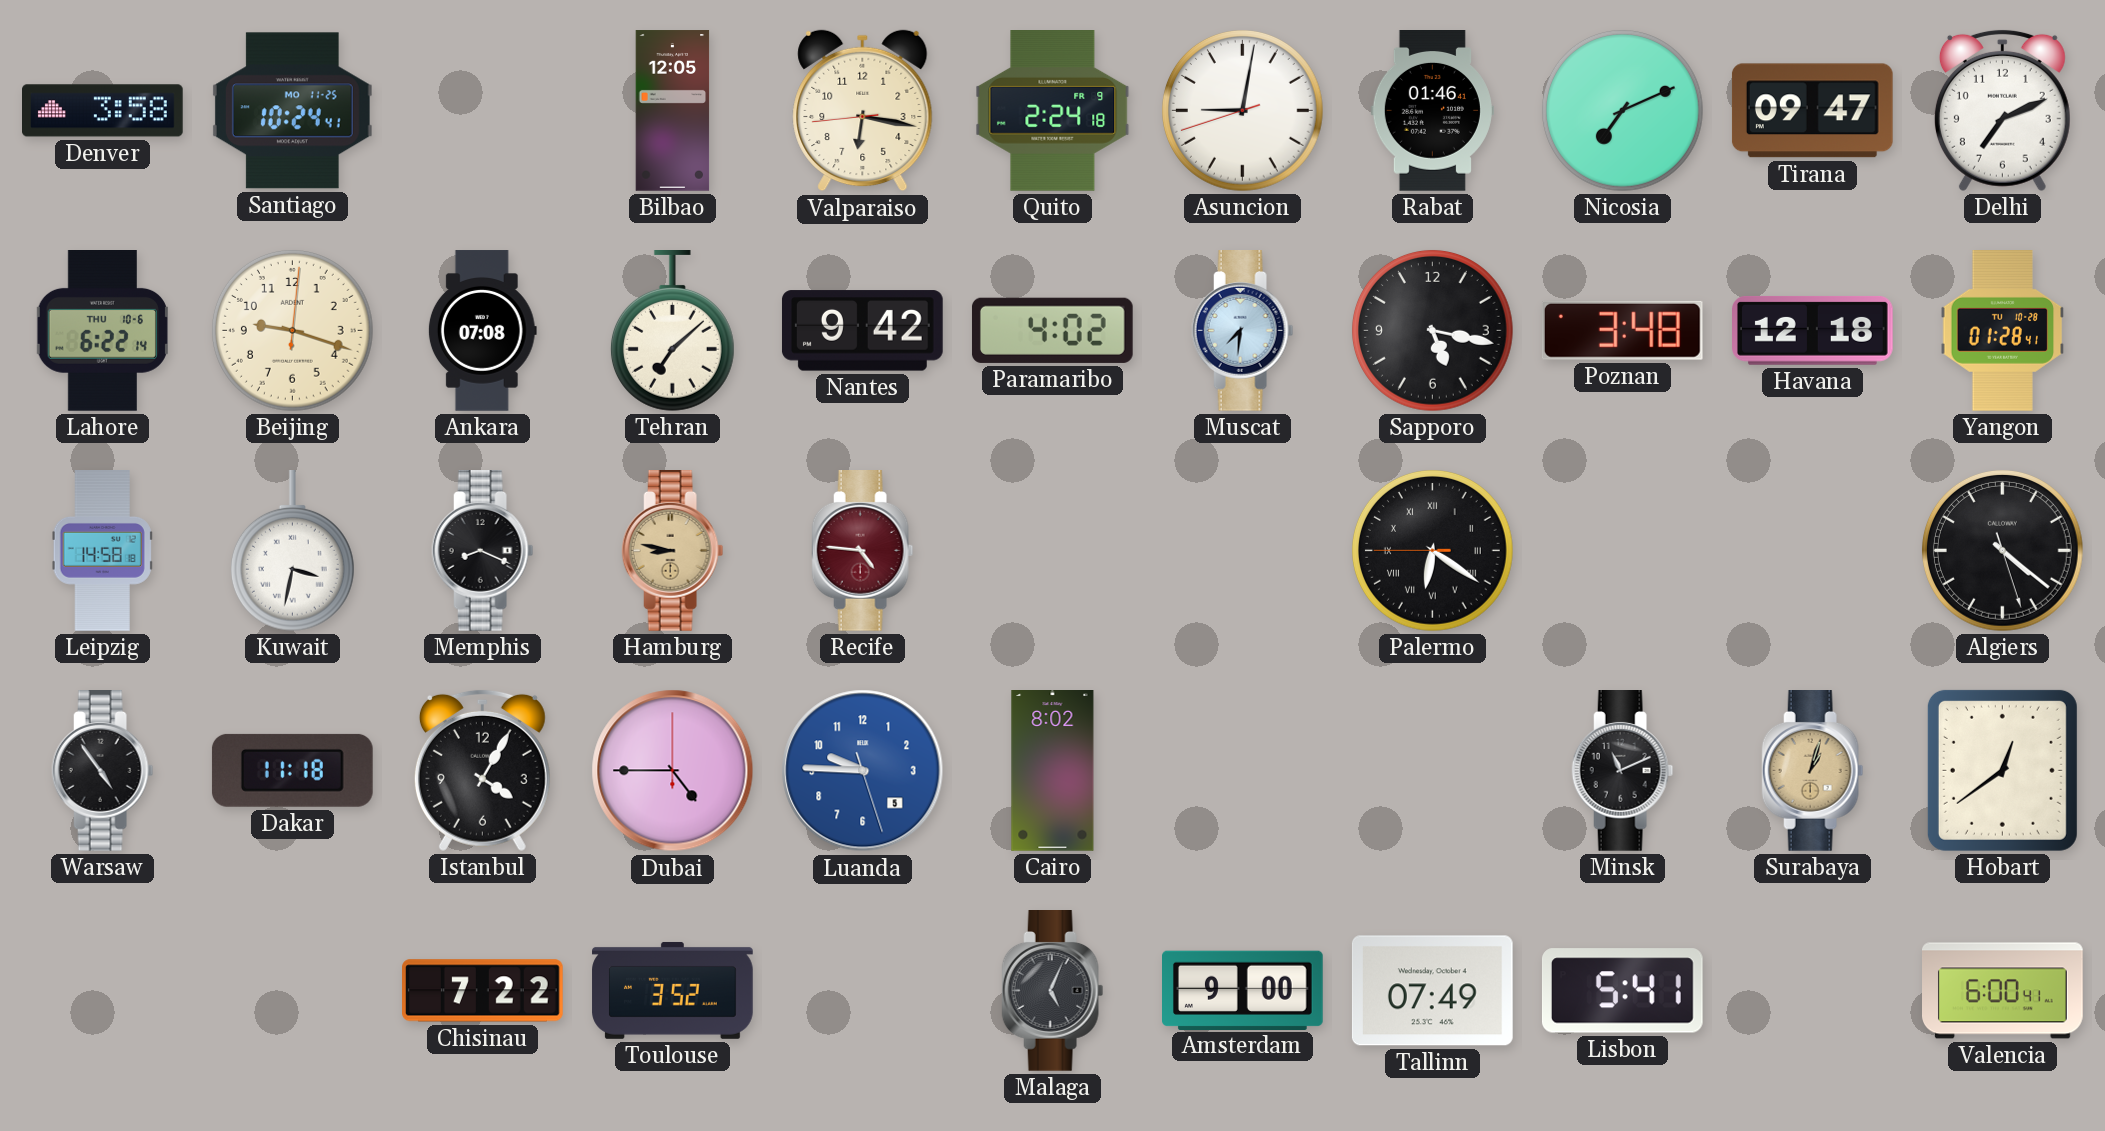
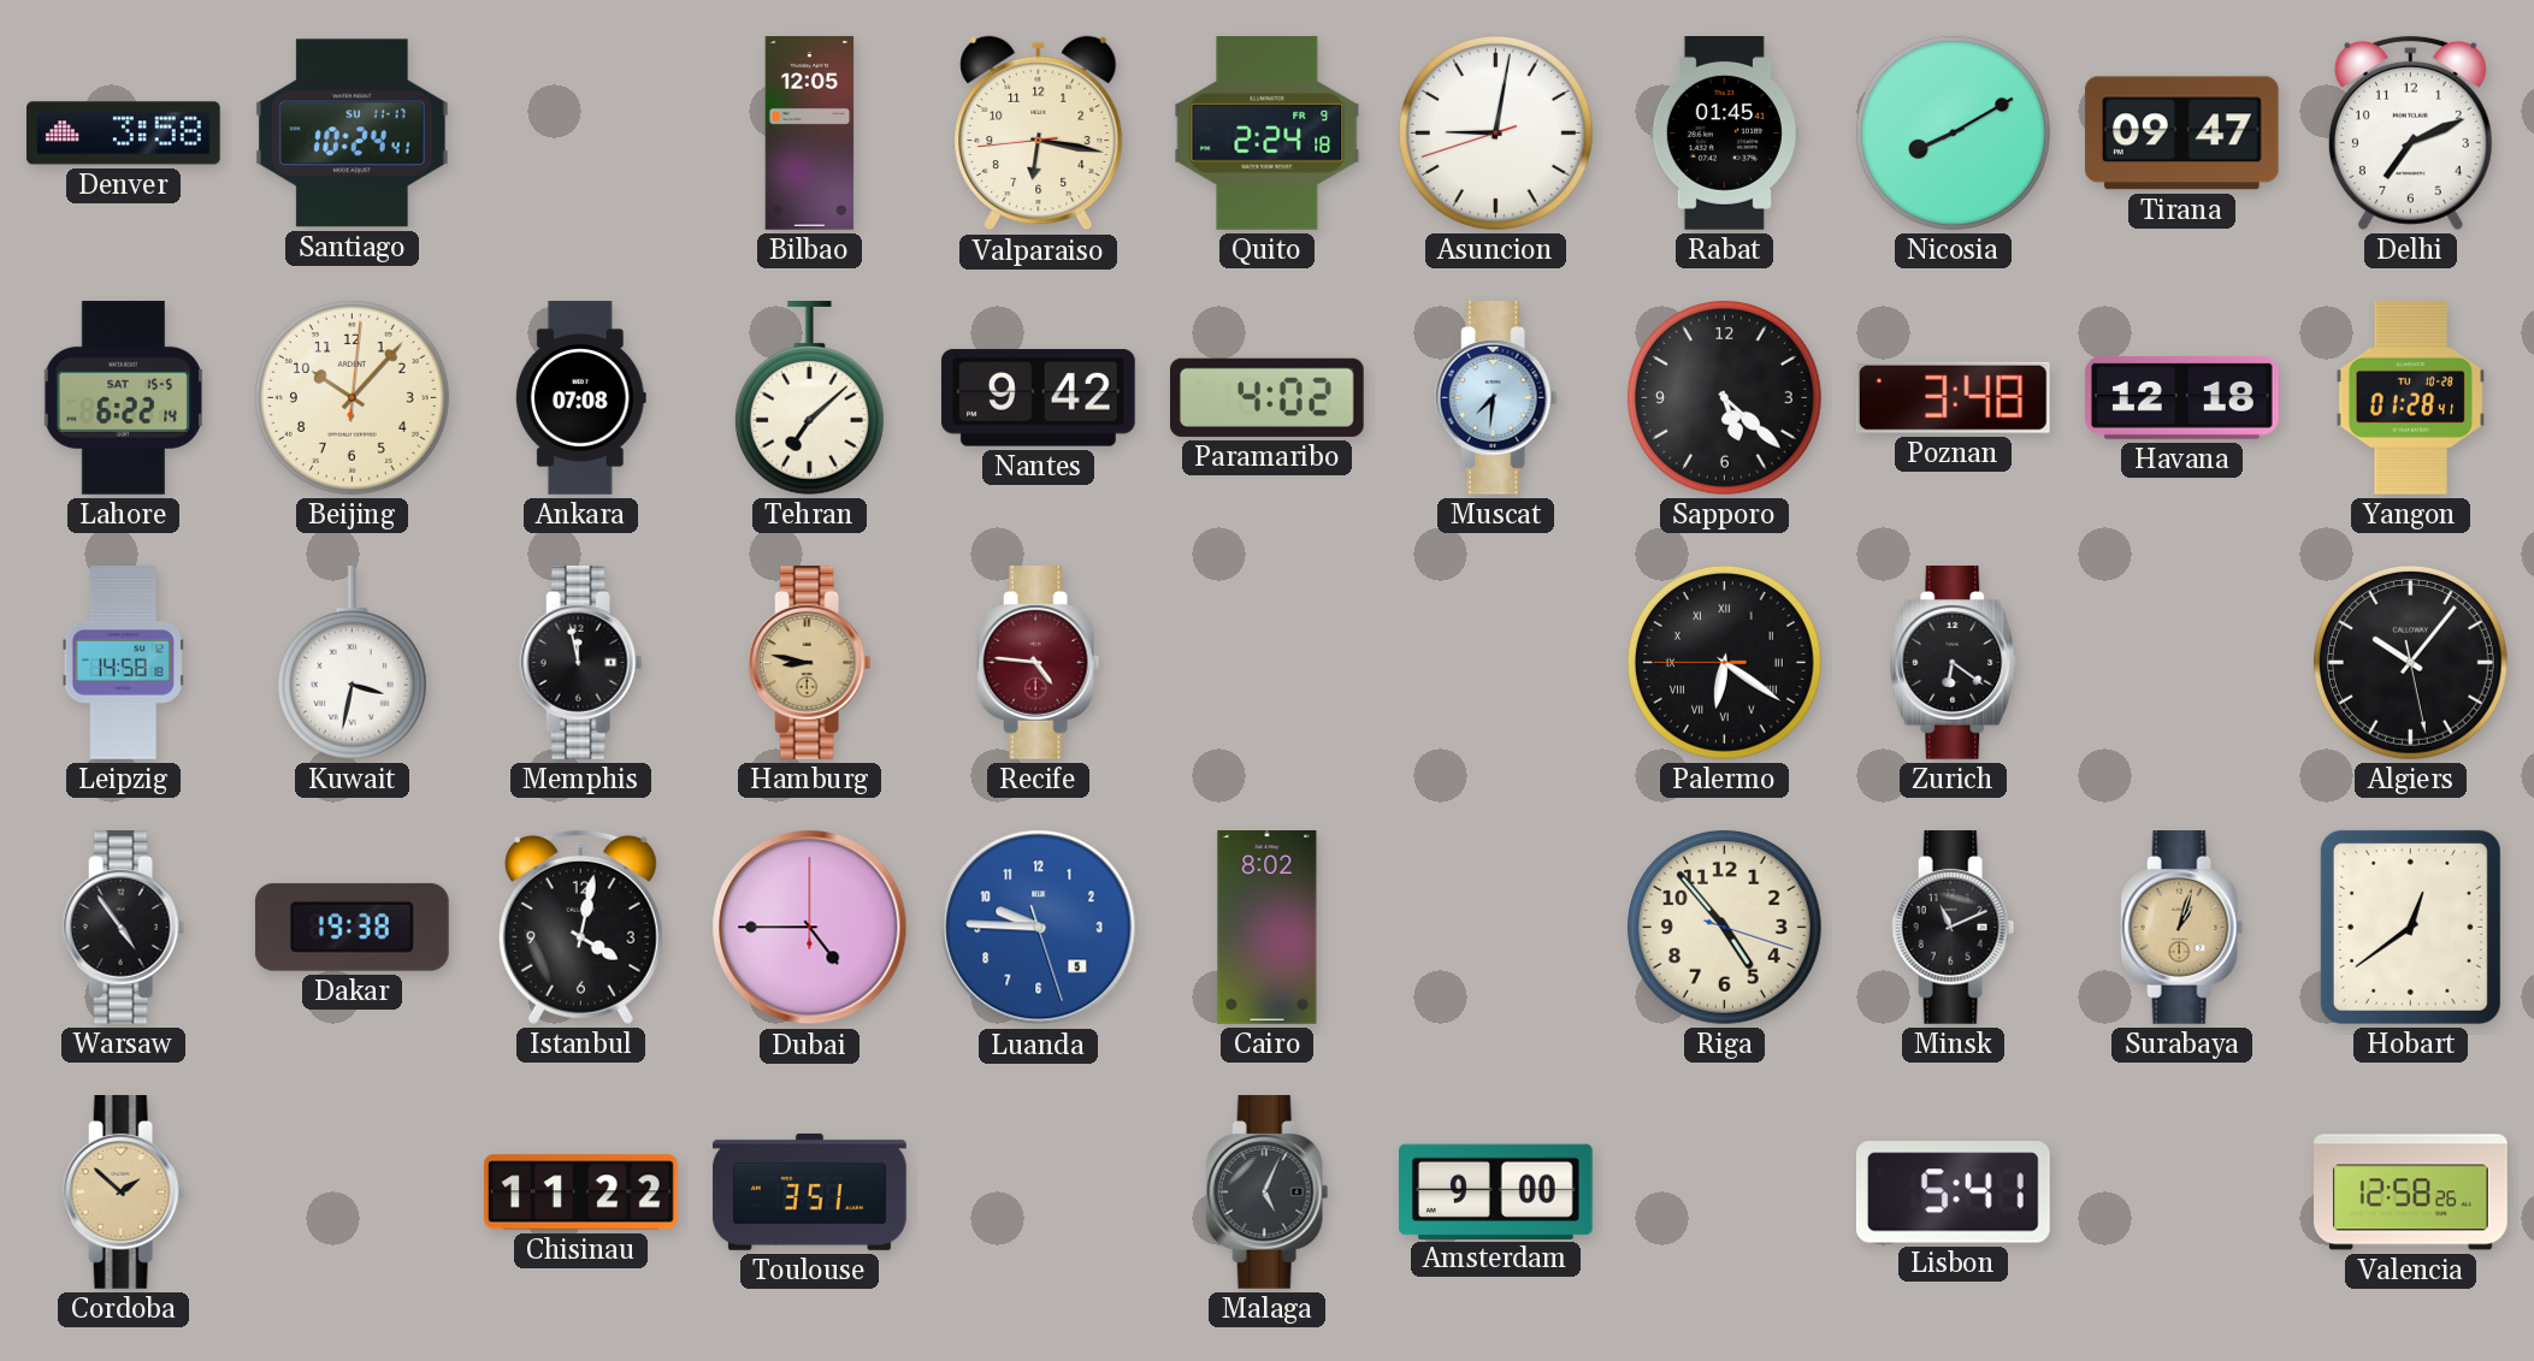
Santiago date: MO 11-25 -> SU 11-17 (352, 134)
Rabat: 01:46 -> 01:45 (1724, 134)
Nicosia: 7:11 -> 8:10 (1953, 132)
Lahore date: THU 10-6 -> SAT 15-5 (123, 398)
Beijing: 9:18 -> 10:07 (352, 397)
Sapporo: 5:17 -> 5:22 (1724, 397)
Memphis: 8:19 -> 11:58 (581, 663)
Zurich: none -> 6:21 (1954, 663)
Algiers: 4:21 -> 10:06 (2410, 662)
Dakar: 11:18 -> 19:38 (352, 927)
Istanbul: 4:05 -> 4:02 (580, 927)
Riga: none -> 4:53 (1724, 927)
Cordoba: none -> 1:52 (124, 1193)
Chisinau: 7:22 -> 11:22 (581, 1193)
Toulouse: 3:52 -> 3:51 (810, 1191)
Tallinn: 07:49 -> none (1432, 991)
Valencia: 6:00 -> 12:58 (2411, 1193)
